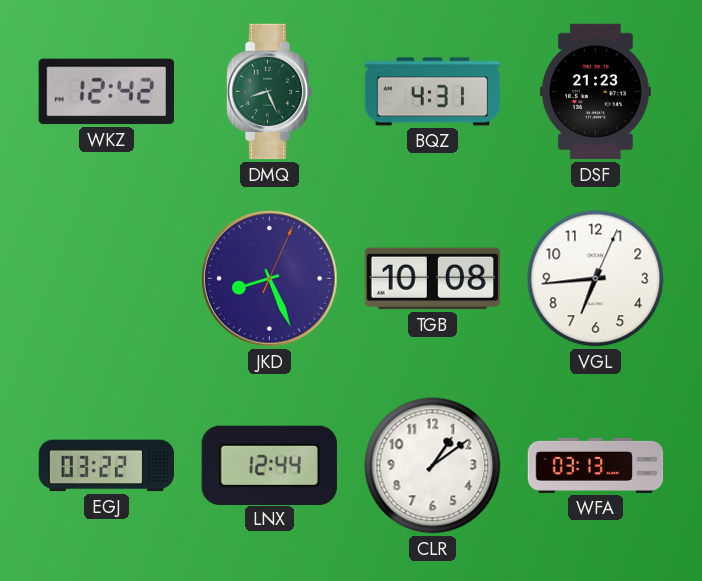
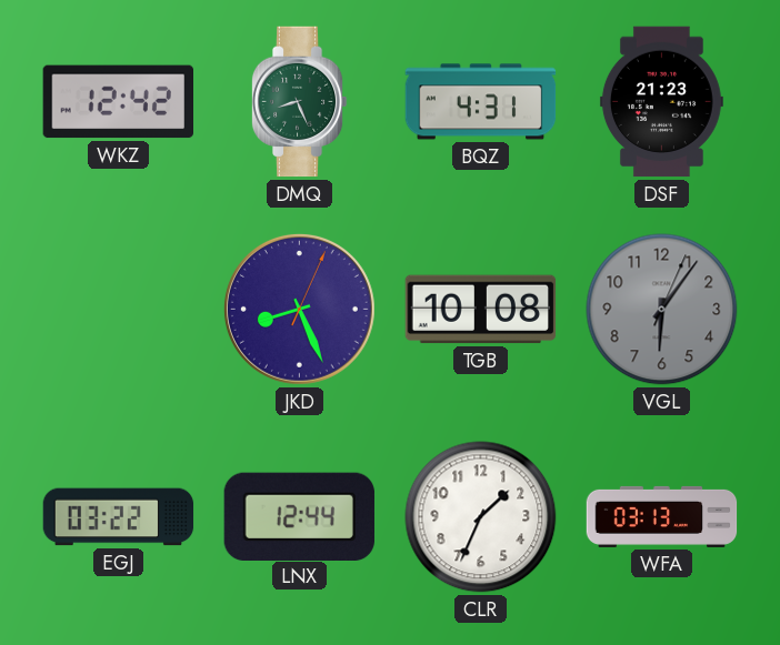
VGL: 6:44 -> 6:06 (662, 310)
VGL dial: white -> grey (662, 310)
CLR: 1:09 -> 1:34 (481, 517)
